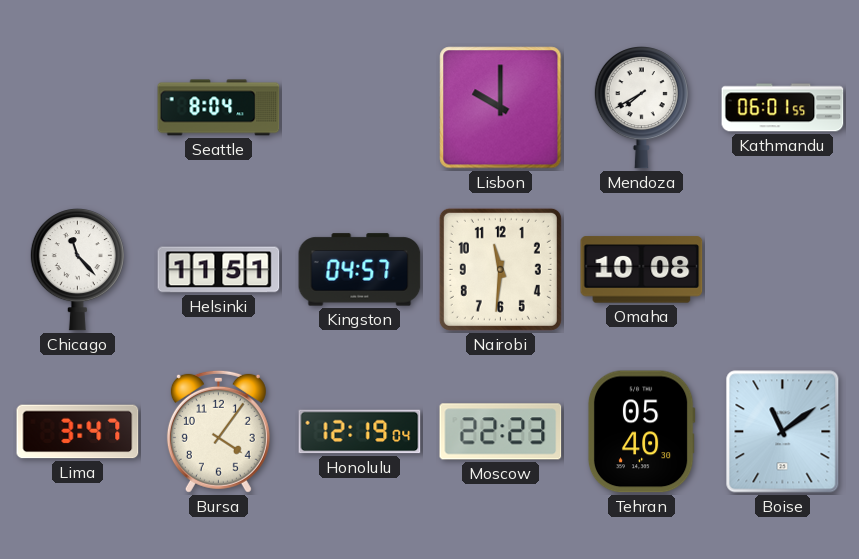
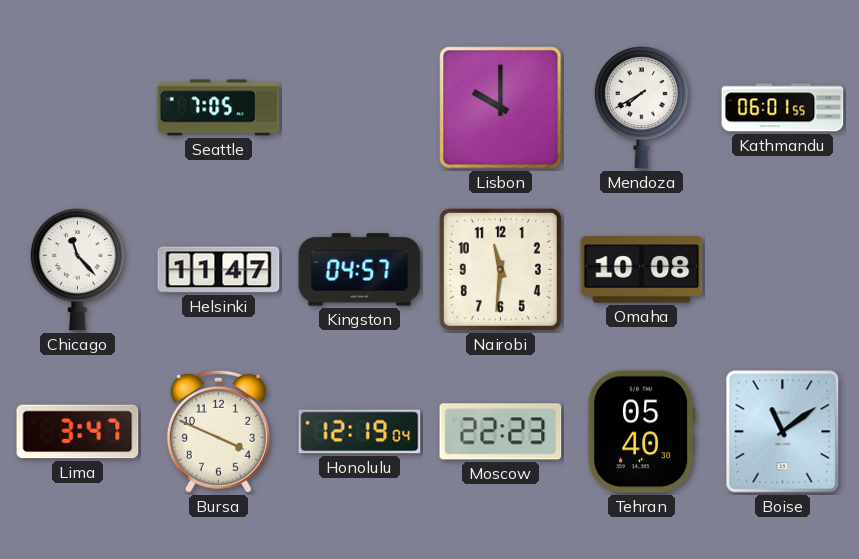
Seattle: 8:04 -> 7:05 (219, 108)
Helsinki: 11:51 -> 11:47 (219, 270)
Bursa: 4:06 -> 3:49 (218, 431)
